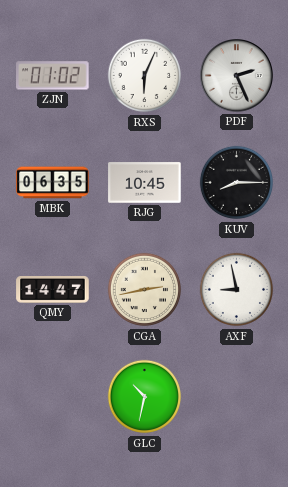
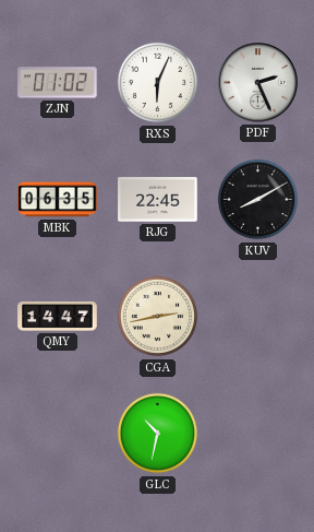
RJG: 10:45 -> 22:45 (158, 200)
KUV: 8:15 -> 8:10 (258, 200)
AXF: 8:58 -> none (237, 290)
